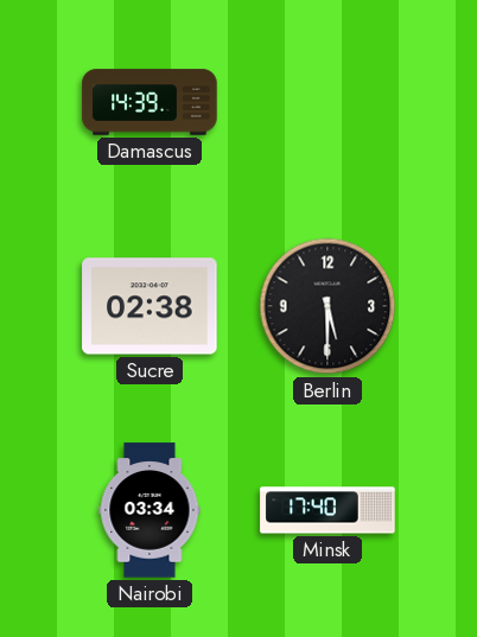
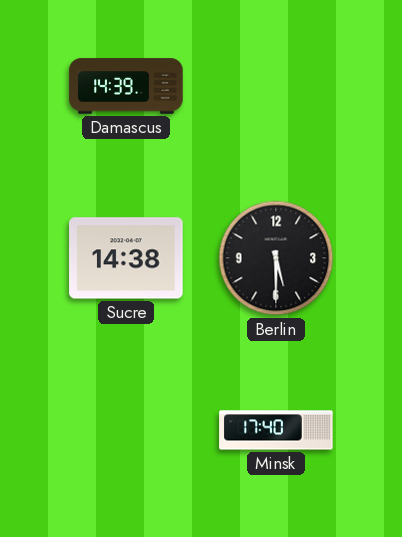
Sucre: 02:38 -> 14:38 (126, 258)
Nairobi: 03:34 -> none (150, 510)
